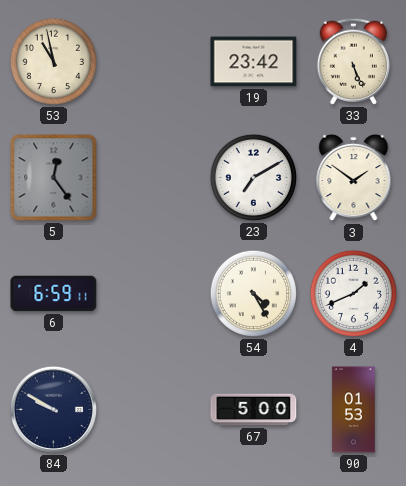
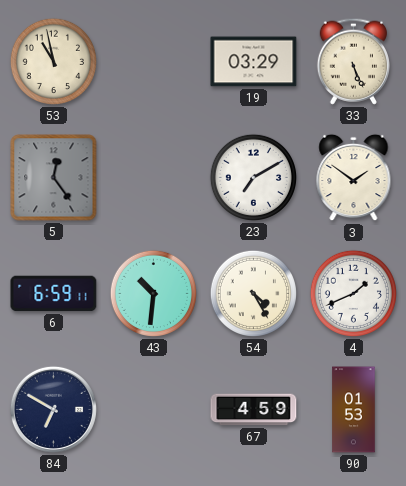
19: 23:42 -> 03:29 (254, 62)
43: none -> 10:31 (153, 293)
84: 9:50 -> 6:50 (53, 409)
67: 5:00 -> 4:59 (254, 410)
